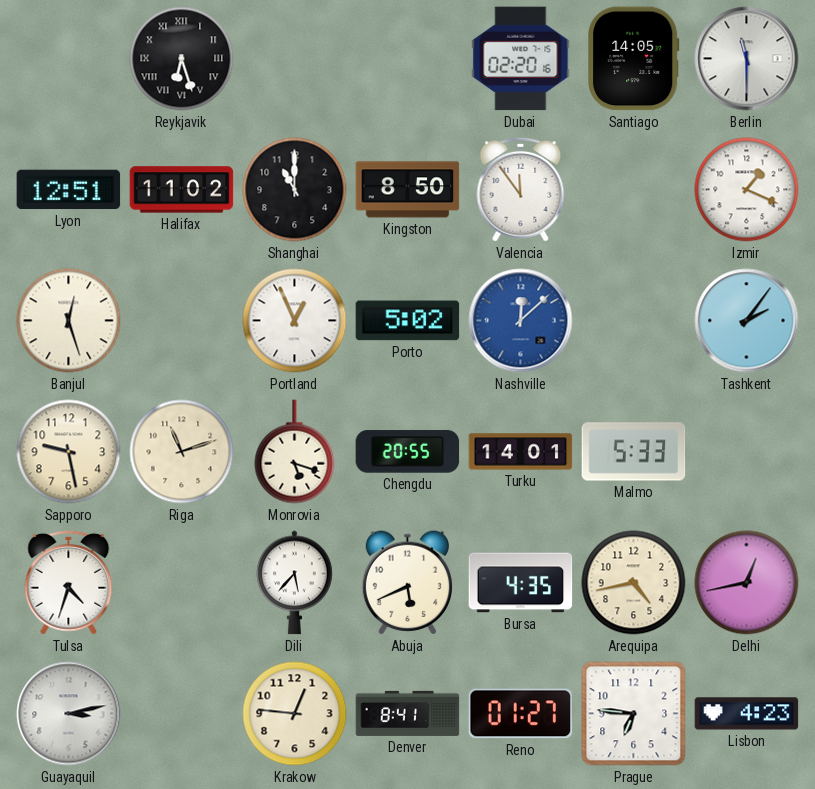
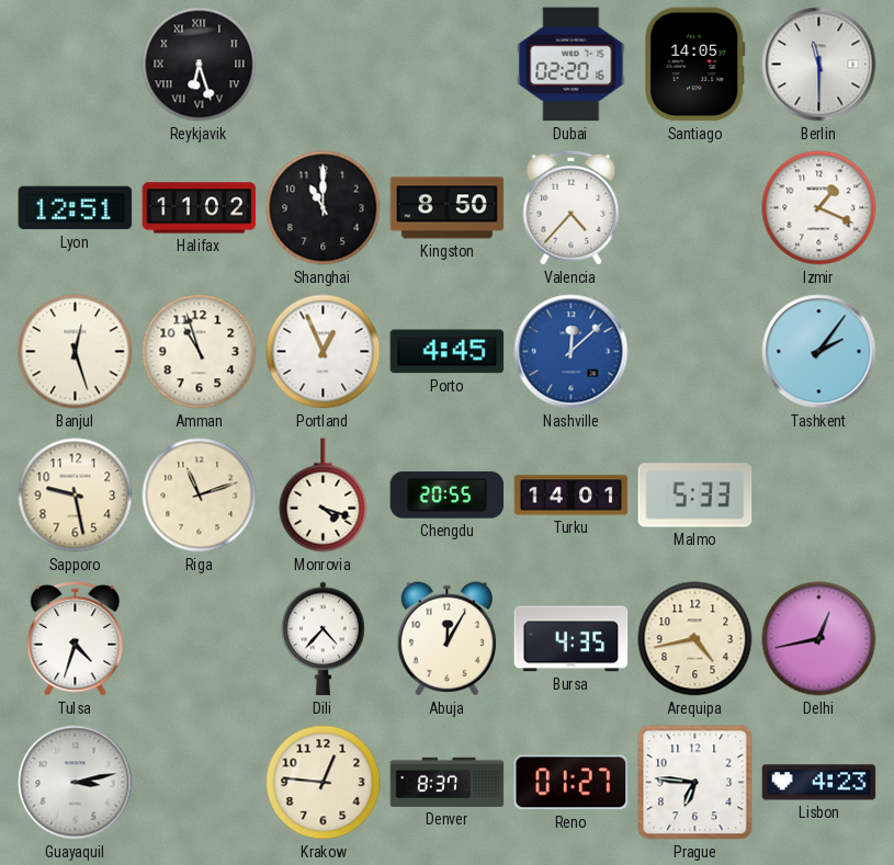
Valencia: 11:54 -> 4:37 (572, 207)
Amman: none -> 10:57 (200, 352)
Porto: 5:02 -> 4:45 (448, 352)
Monrovia: 5:18 -> 4:18 (324, 496)
Dili: 5:37 -> 4:37 (324, 639)
Abuja: 5:41 -> 12:05 (448, 639)
Denver: 8:41 -> 8:37 (448, 782)
